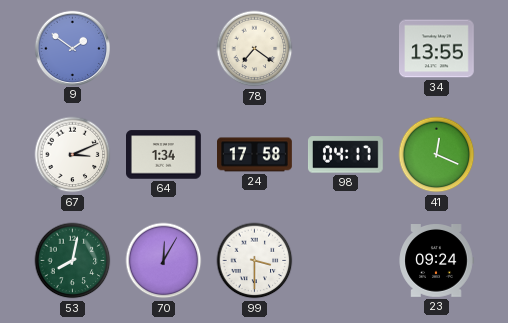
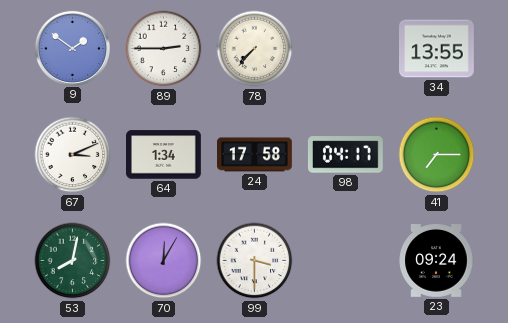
89: none -> 2:45 (164, 49)
78: 7:21 -> 7:37 (255, 49)
41: 12:19 -> 7:15 (437, 155)
